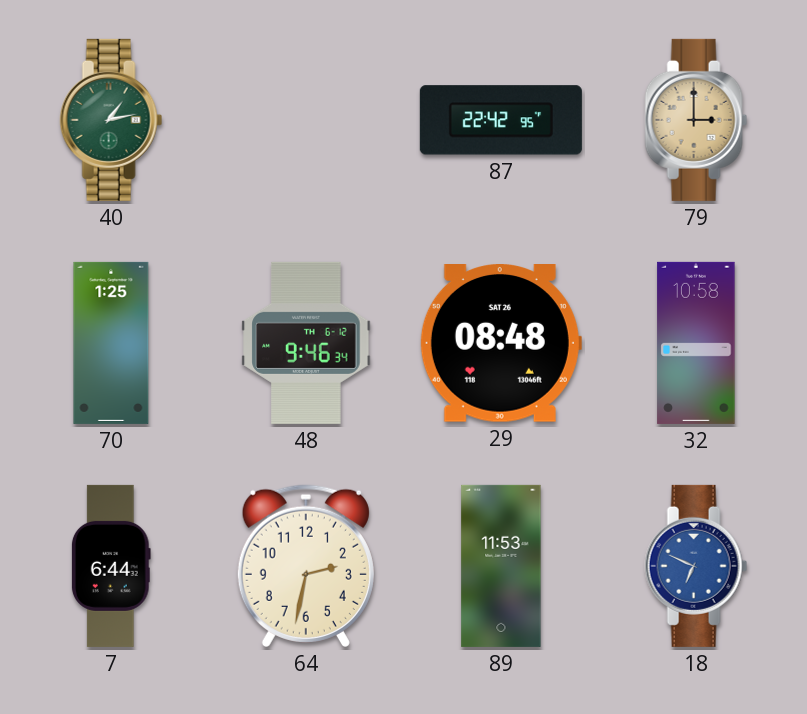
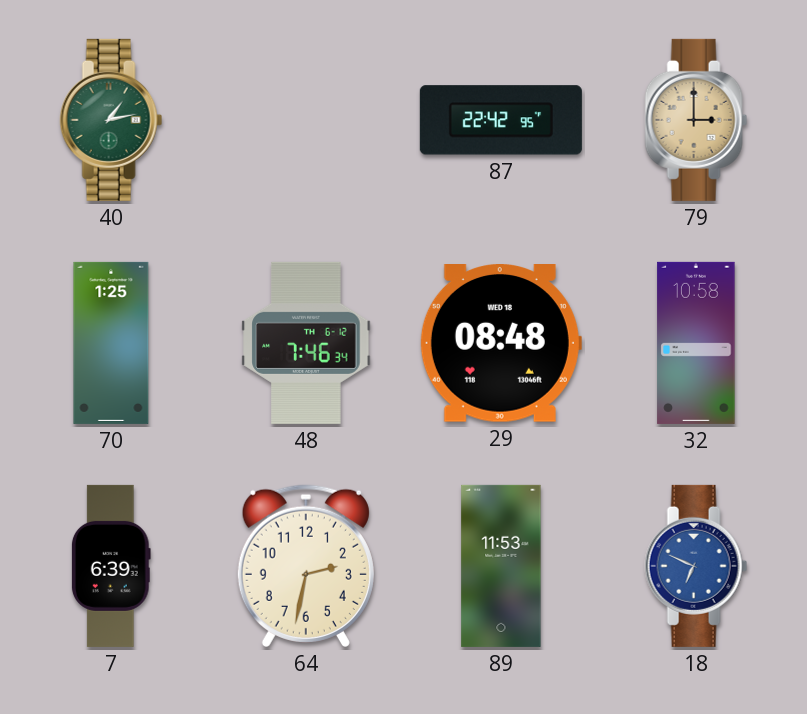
48: 9:46 -> 7:46 (306, 343)
29 date: SAT 26 -> WED 18 (501, 344)
7: 6:44 -> 6:39 (111, 566)
